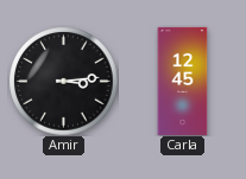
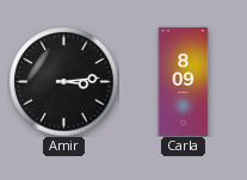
Carla: 12:45 -> 8:09 (184, 81)
